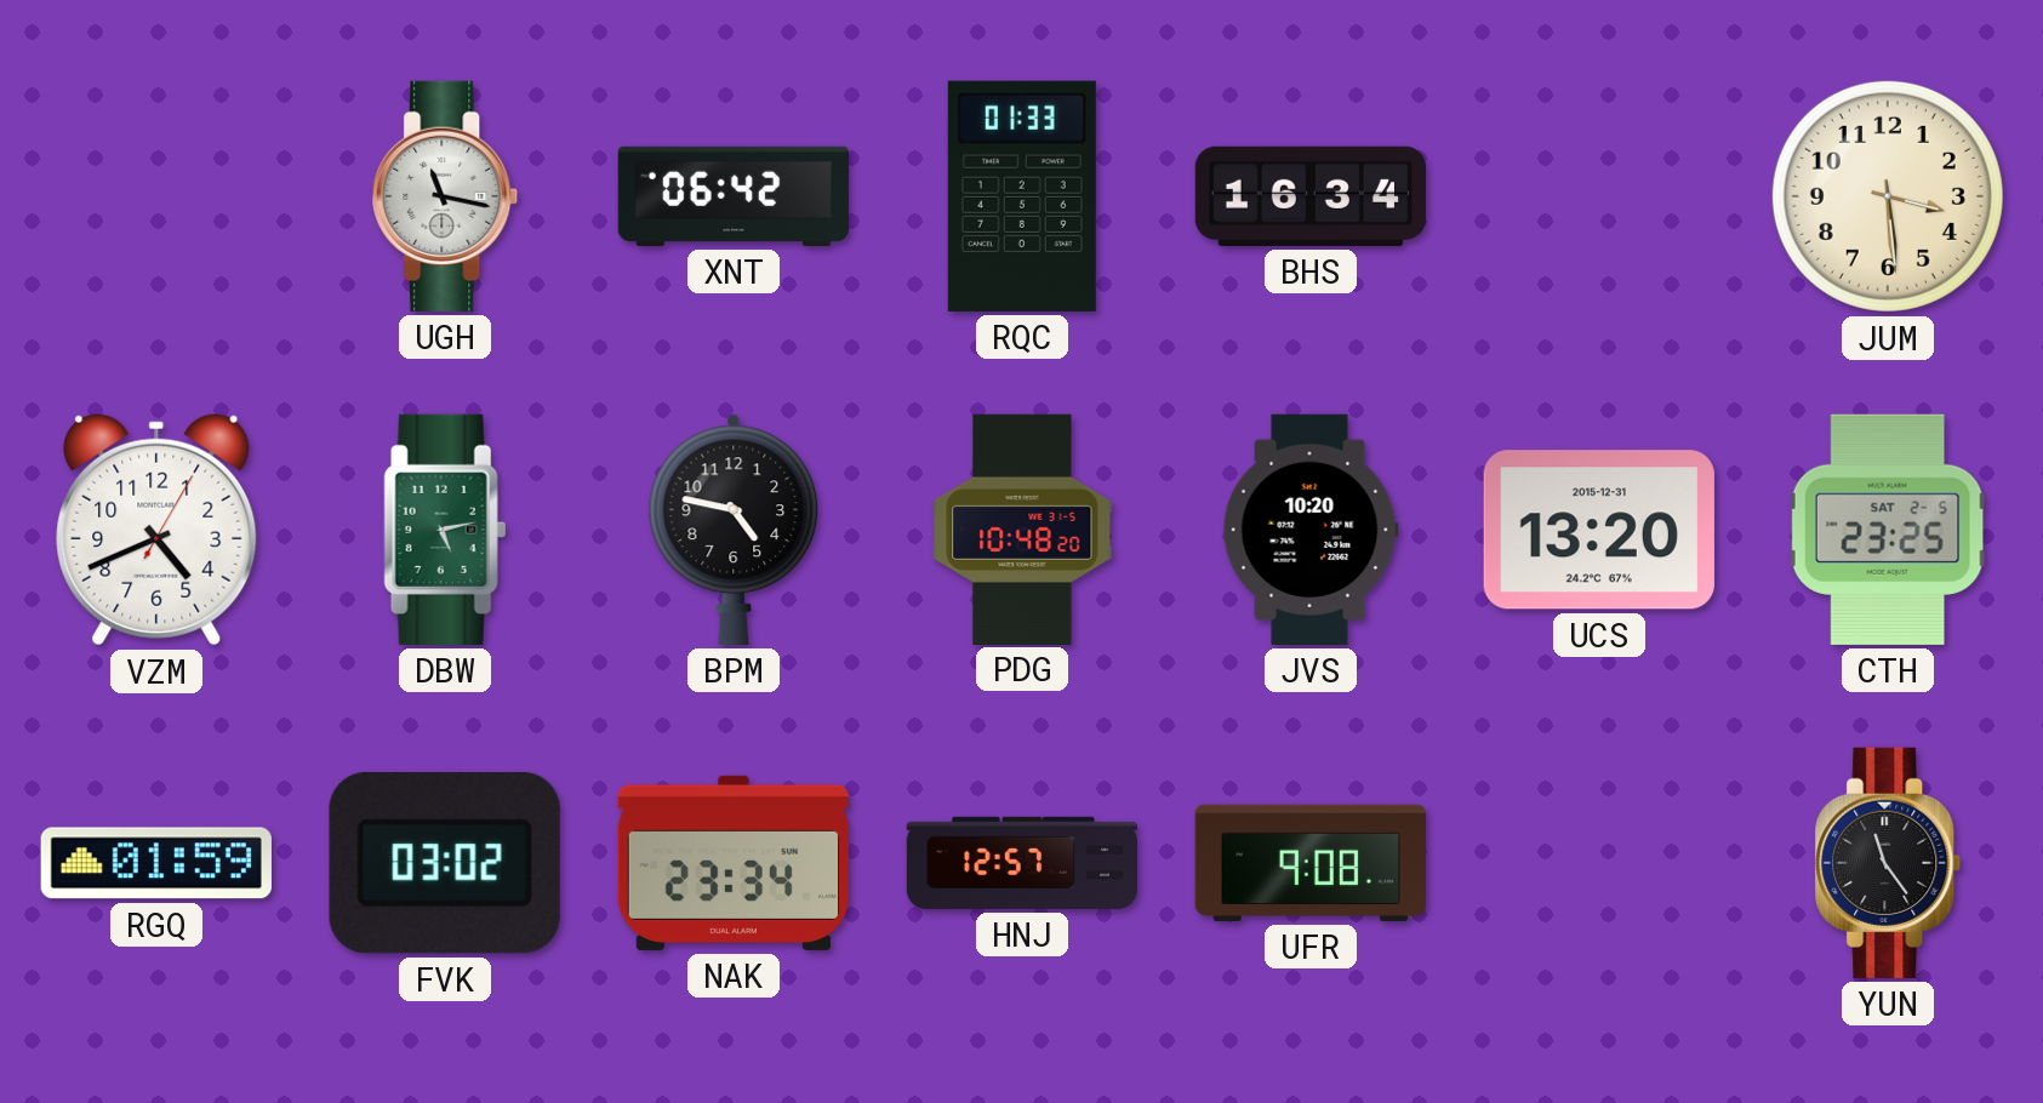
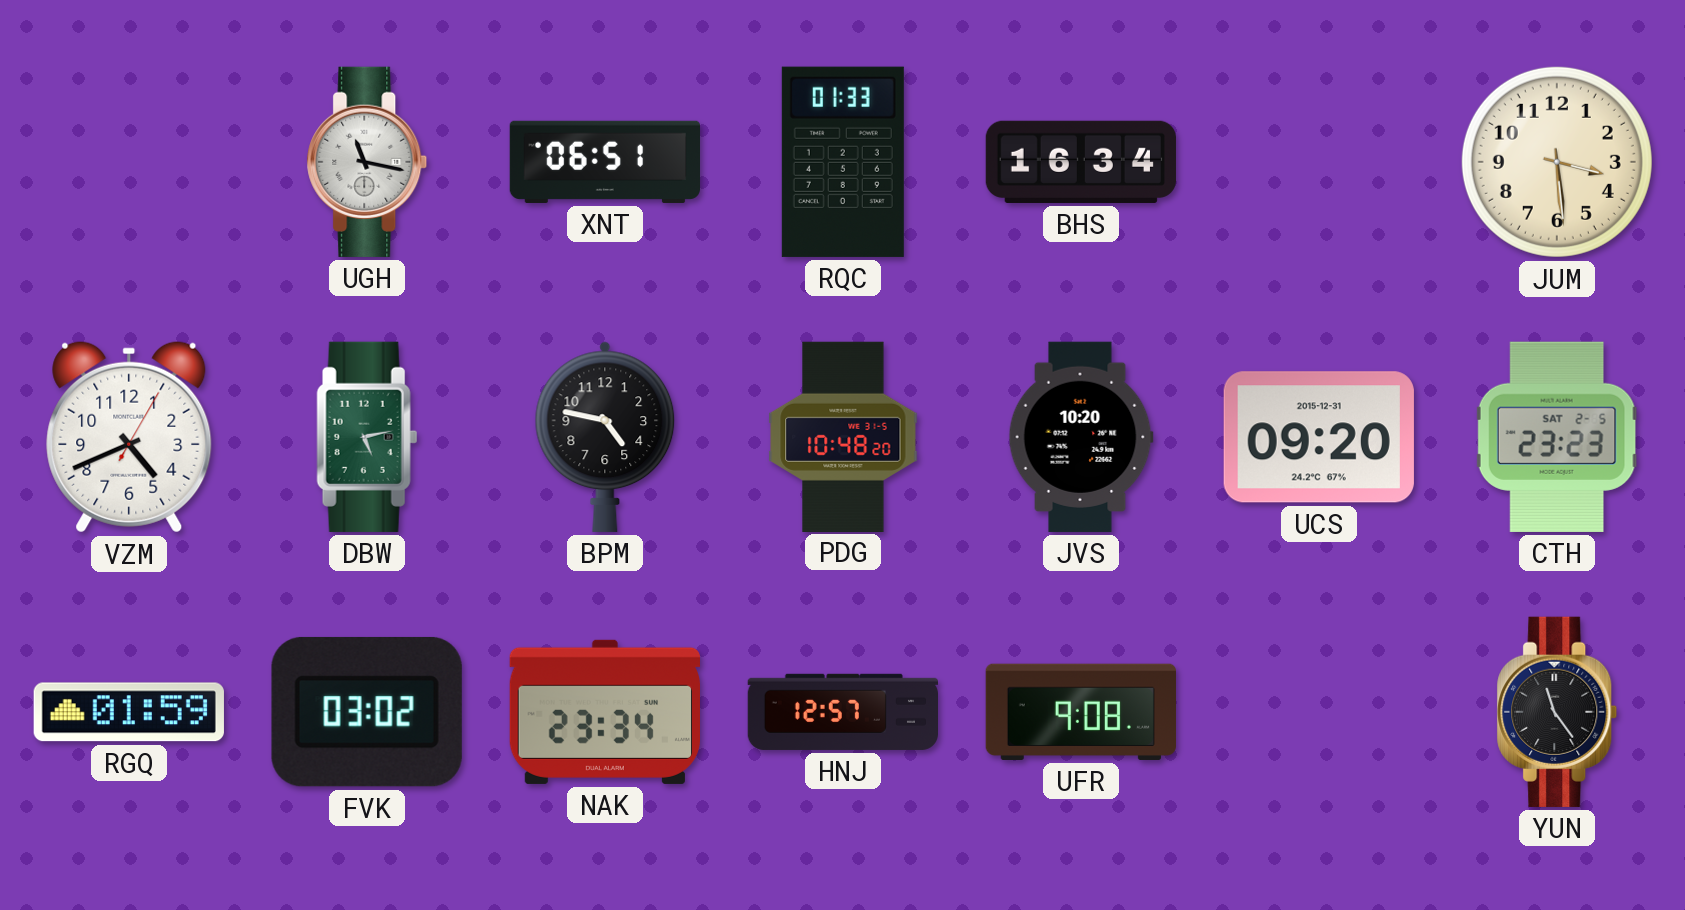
XNT: 06:42 -> 06:51 (604, 162)
UCS: 13:20 -> 09:20 (1319, 437)
CTH: 23:25 -> 23:23 (1557, 437)
